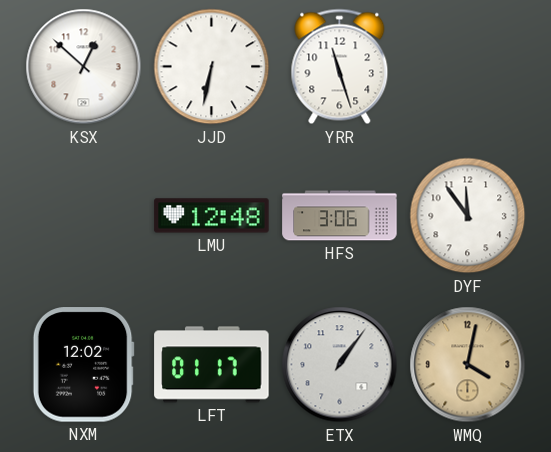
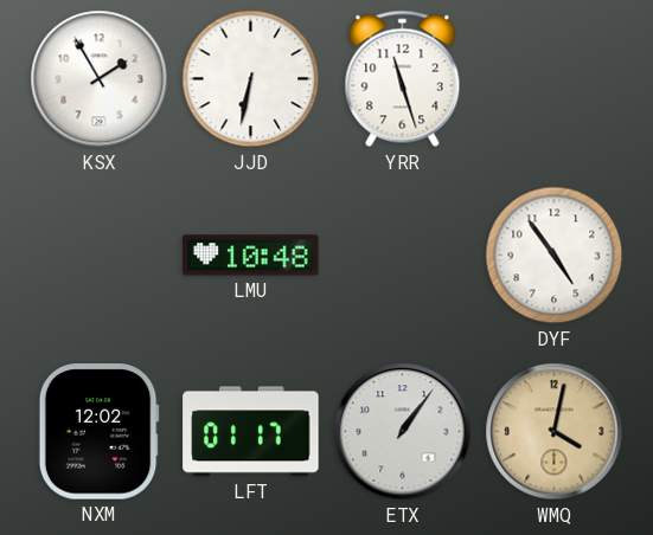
KSX: 12:52 -> 1:55 (100, 79)
LMU: 12:48 -> 10:48 (251, 256)
HFS: 3:06 -> none (340, 216)
DYF: 11:54 -> 4:54 (555, 256)
